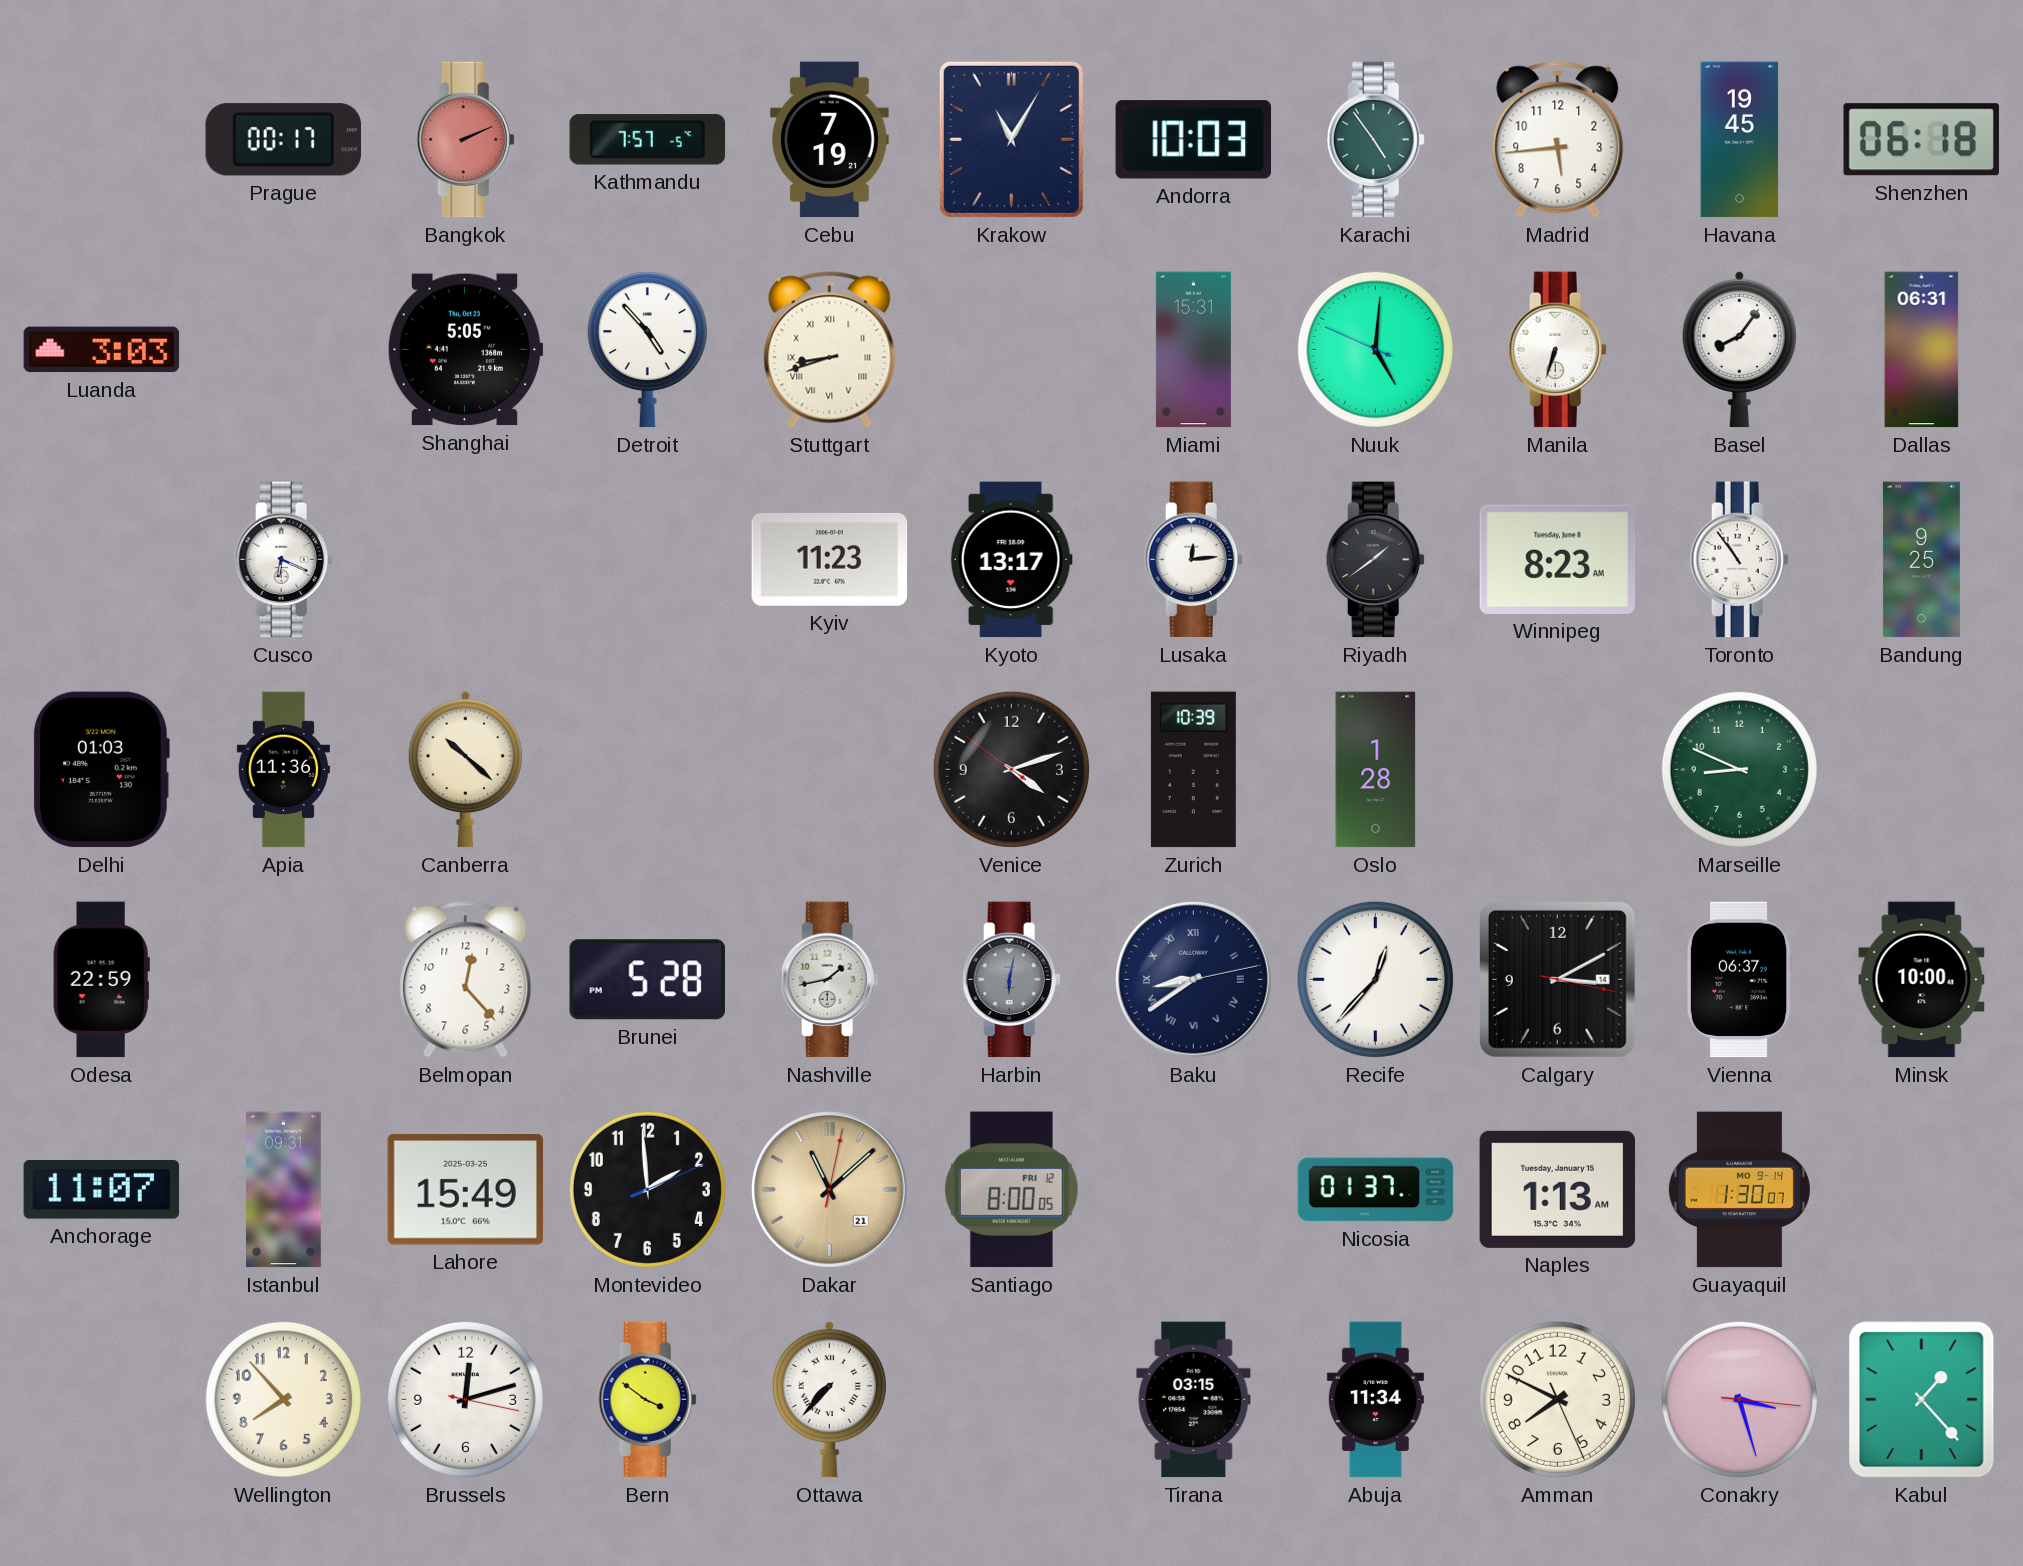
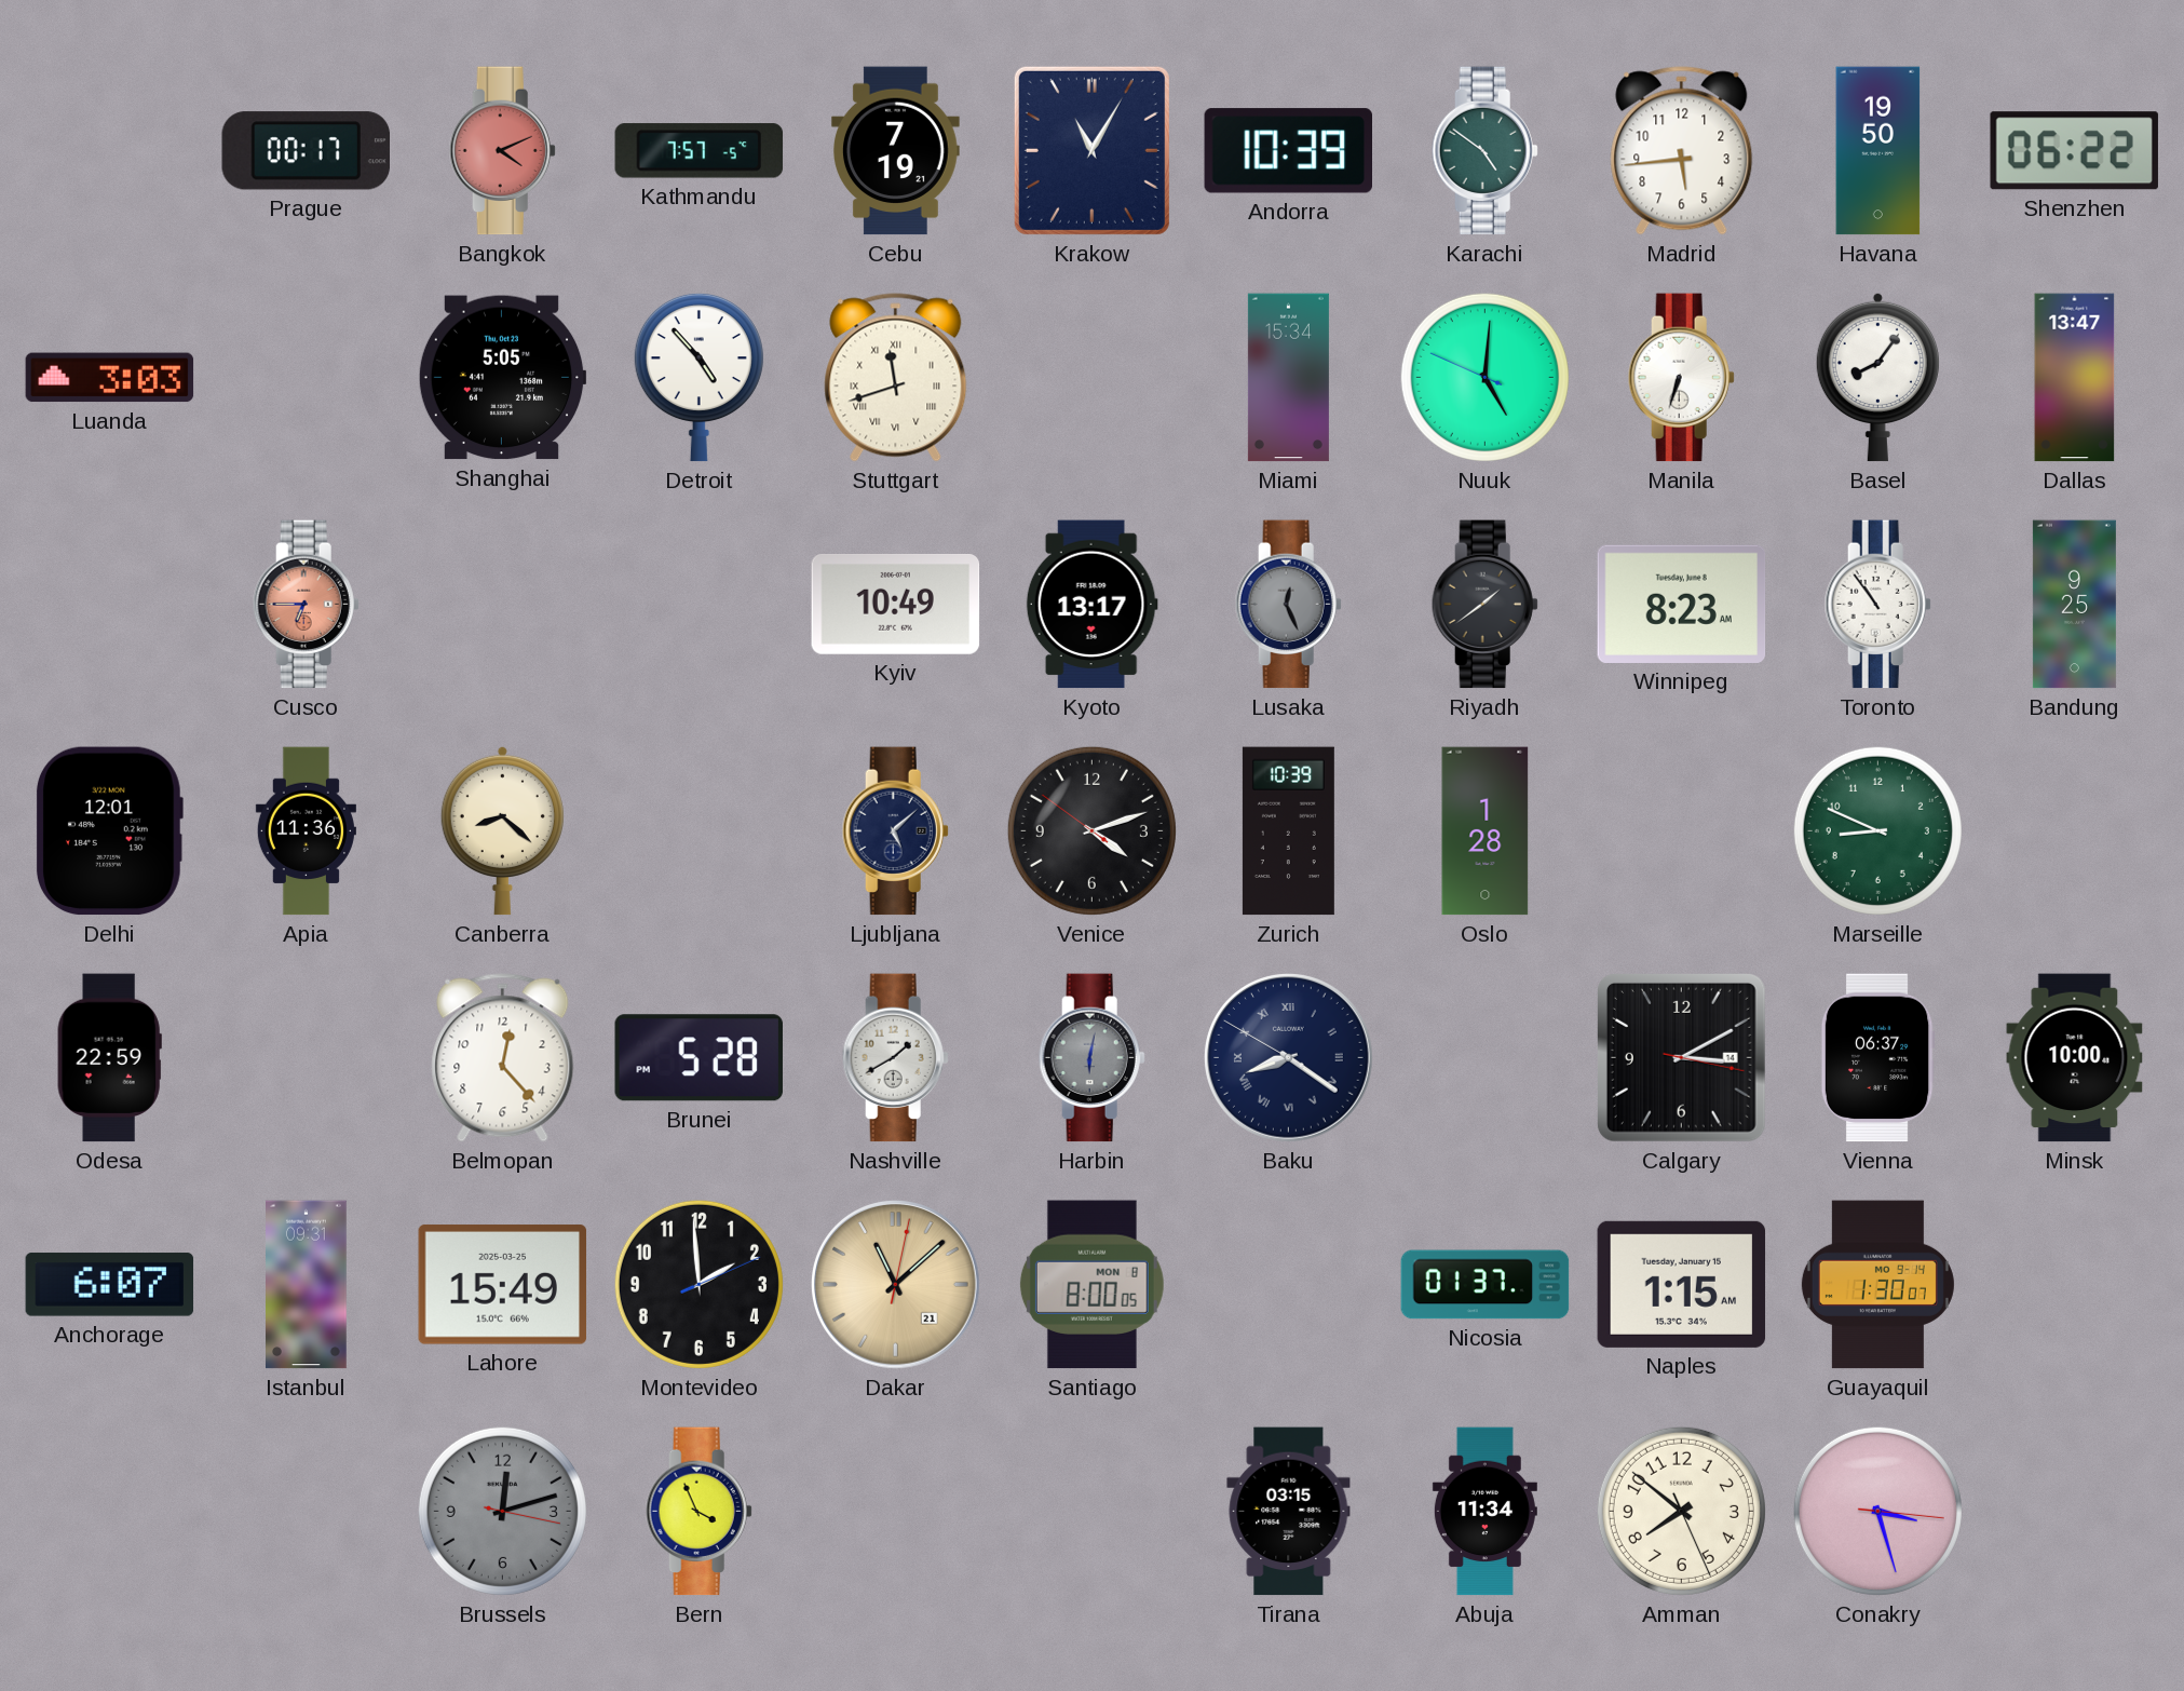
Bangkok: 2:11 -> 4:11 (502, 151)
Andorra: 10:03 -> 10:39 (1288, 151)
Karachi: 4:54 -> 4:51 (1484, 151)
Havana: 19:45 -> 19:50 (1878, 151)
Shenzhen: 06:18 -> 06:22 (2074, 151)
Stuttgart: 8:42 -> 11:42 (896, 378)
Miami: 15:31 -> 15:34 (1288, 378)
Dallas: 06:31 -> 13:47 (2075, 378)
Cusco: 6:19 -> 6:45 (306, 605)
Cusco dial: white -> salmon (306, 605)
Kyiv: 11:23 -> 10:49 (896, 604)
Lusaka: 12:14 -> 12:26 (1288, 605)
Lusaka dial: white -> grey (1288, 605)
Delhi: 01:03 -> 12:01 (109, 831)
Canberra: 10:22 -> 8:22 (502, 830)
Ljubljana: none -> 5:08 (895, 831)
Nashville: 1:43 -> 1:40 (895, 1058)
Baku: 8:39 -> 8:20 (1289, 1058)
Recife: 12:37 -> none (1375, 979)
Anchorage: 11:07 -> 6:07 (110, 1285)
Santiago date: FRI 12 -> MON 8 (1091, 1285)
Naples: 1:13 -> 1:15 (1682, 1284)
Wellington: 7:53 -> none (283, 1399)
Brussels dial: white -> grey (502, 1511)
Bern: 3:51 -> 3:56 (698, 1512)
Ottawa: 7:37 -> none (829, 1399)
Amman: 7:49 -> 7:51 (1681, 1511)
Kabul: 1:23 -> none (1922, 1400)
